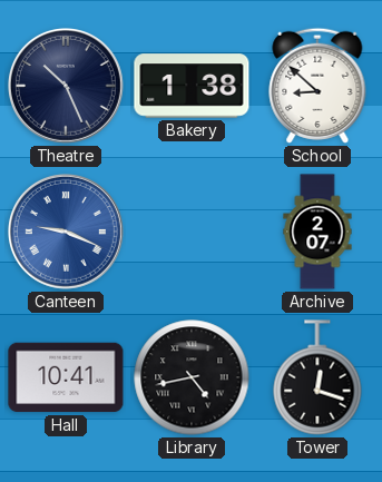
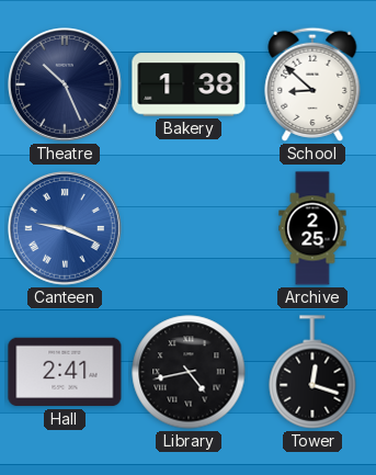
Archive: 2:07 -> 2:25 (312, 228)
Hall: 10:41 -> 2:41 (65, 372)
